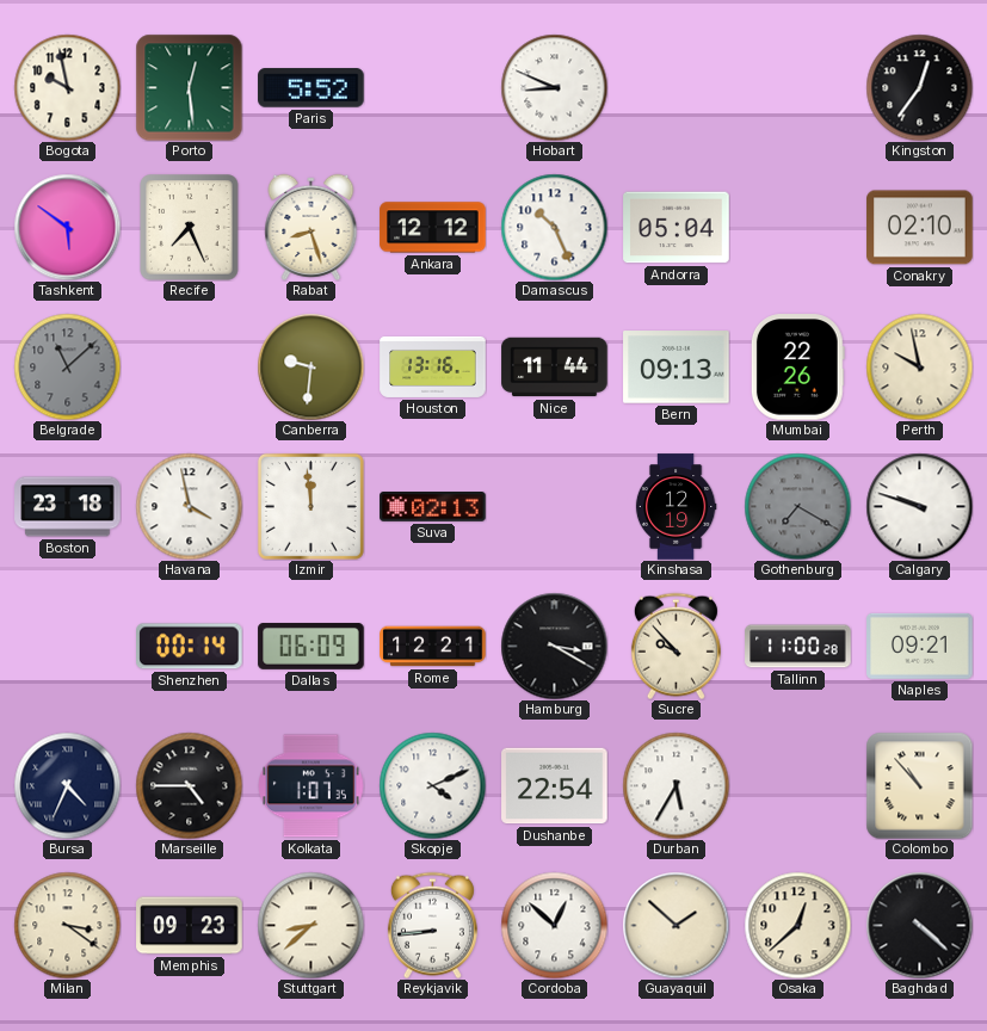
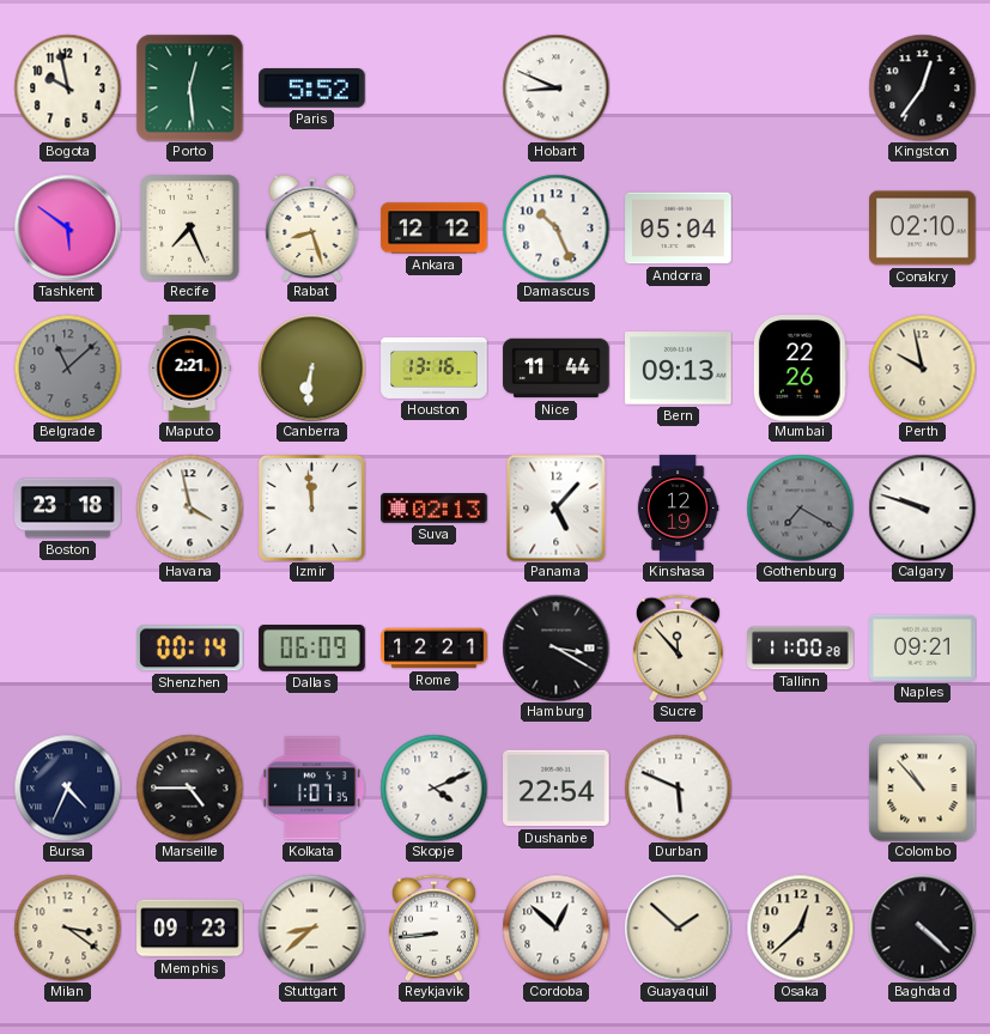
Maputo: none -> 2:21 (189, 369)
Canberra: 9:31 -> 6:31 (311, 367)
Panama: none -> 5:07 (557, 507)
Sucre: 9:53 -> 11:53 (678, 647)
Durban: 5:35 -> 5:49 (678, 787)
